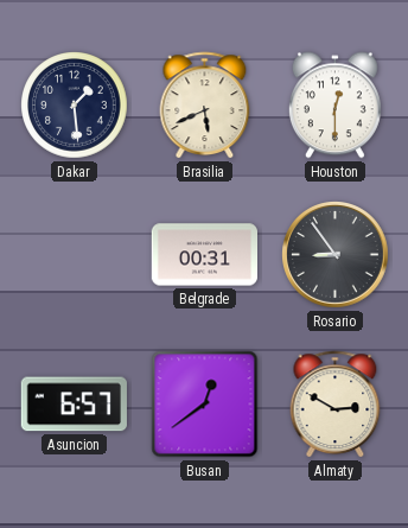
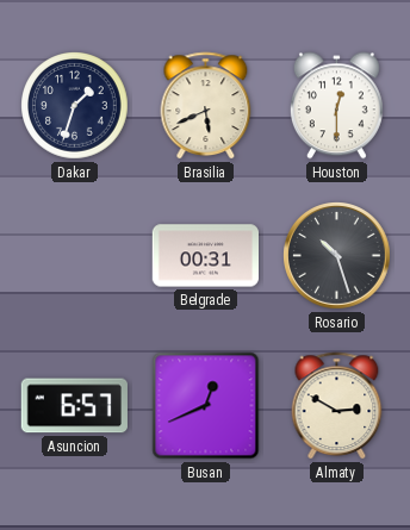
Dakar: 1:29 -> 1:33 (75, 106)
Rosario: 8:54 -> 10:27 (337, 256)
Busan: 12:39 -> 12:41 (206, 406)
